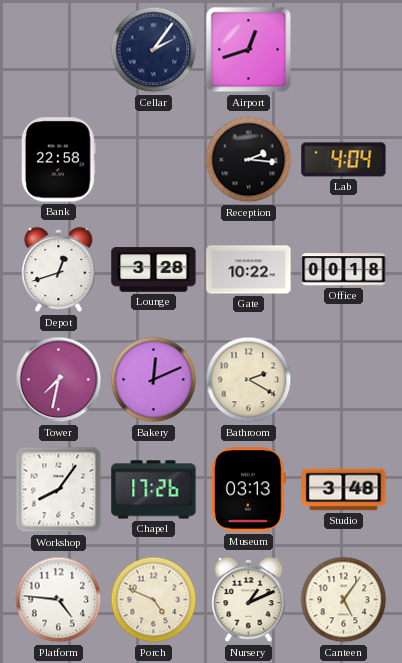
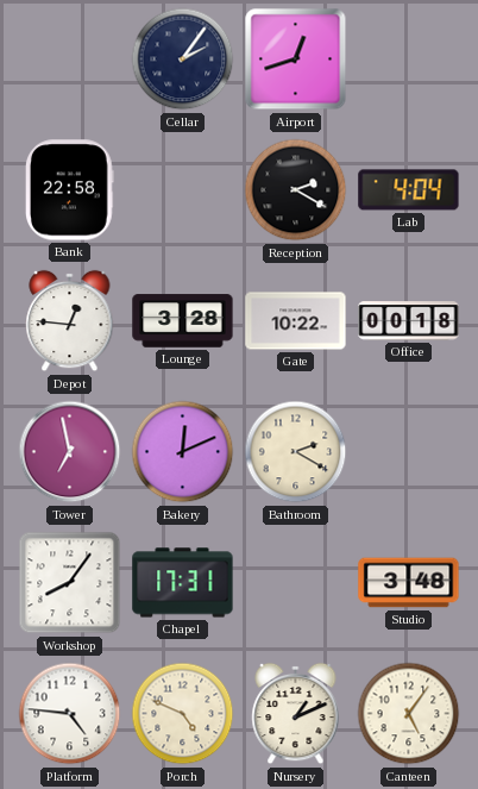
Reception: 2:16 -> 2:20 (296, 190)
Depot: 12:42 -> 12:46 (70, 321)
Tower: 7:32 -> 6:58 (70, 452)
Chapel: 17:26 -> 17:31 (183, 583)
Museum: 03:13 -> none (248, 490)
